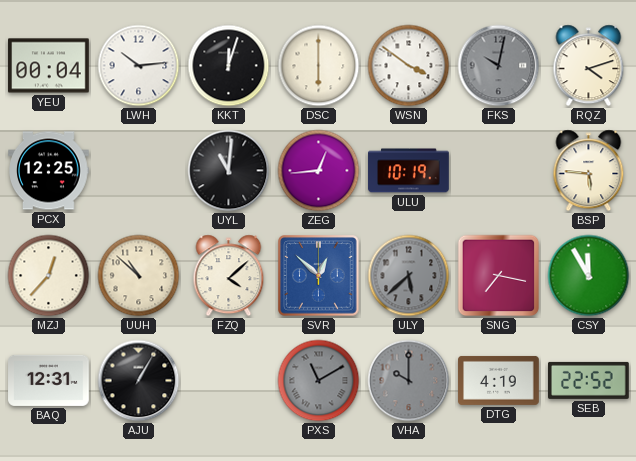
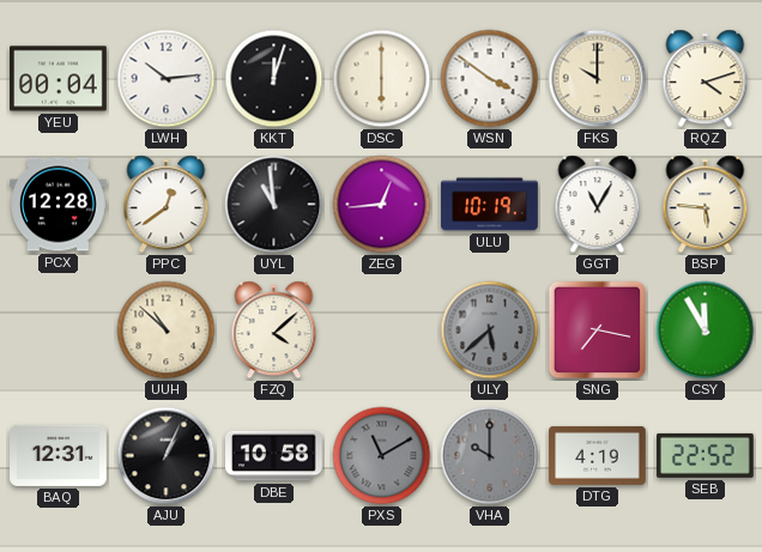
FKS: 10:02 -> 10:00 (598, 79)
FKS dial: grey -> cream (598, 79)
PCX: 12:25 -> 12:28 (59, 205)
PPC: none -> 12:39 (167, 205)
UYL: 11:01 -> 10:59 (274, 205)
GGT: none -> 11:05 (598, 205)
MZJ: 12:37 -> none (49, 276)
SVR: 12:52 -> none (319, 276)
AJU: 1:05 -> 1:04 (167, 456)
DBE: none -> 10:58 (274, 456)
